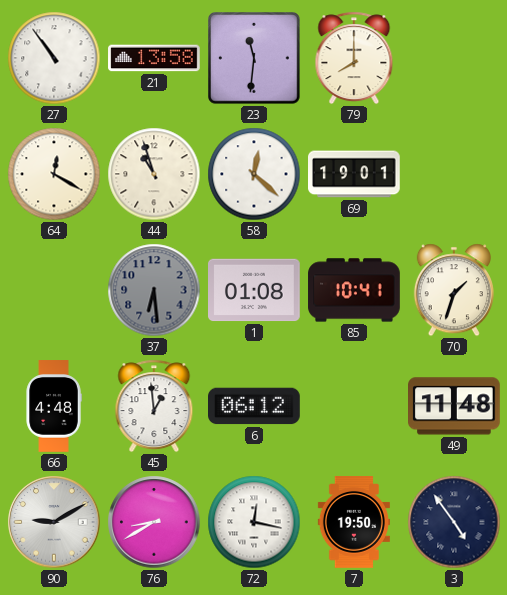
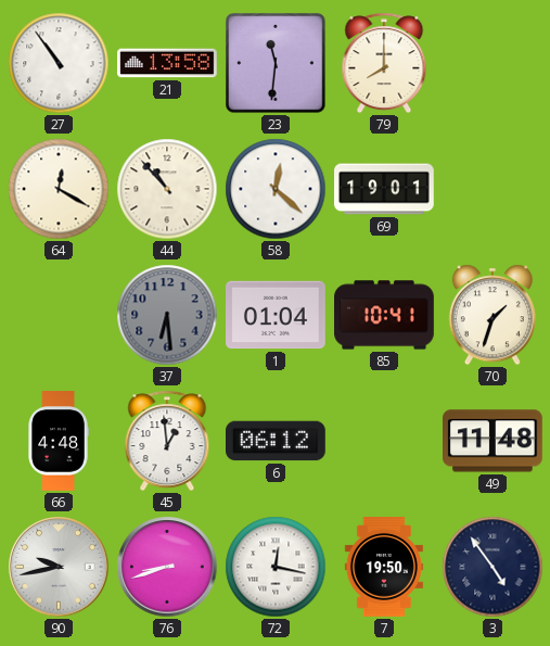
44: 10:57 -> 10:53 (167, 189)
1: 01:08 -> 01:04 (277, 315)
90: 9:10 -> 9:43 (59, 567)
76: 8:40 -> 8:42 (167, 567)
